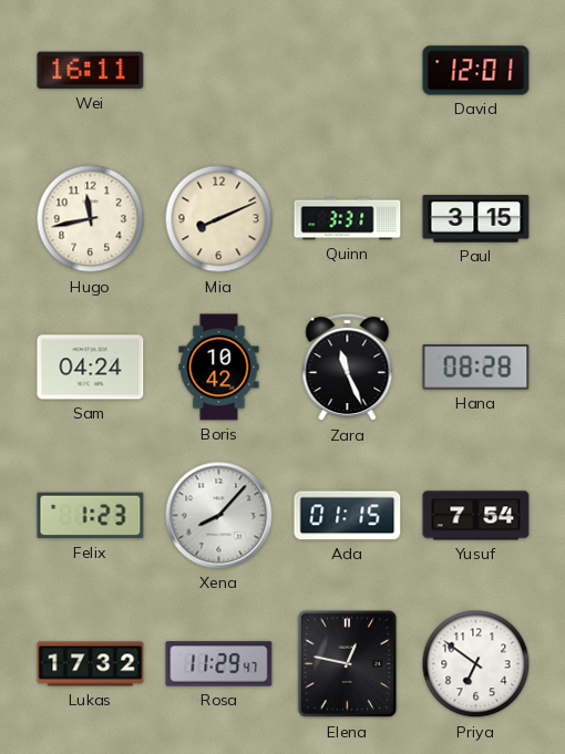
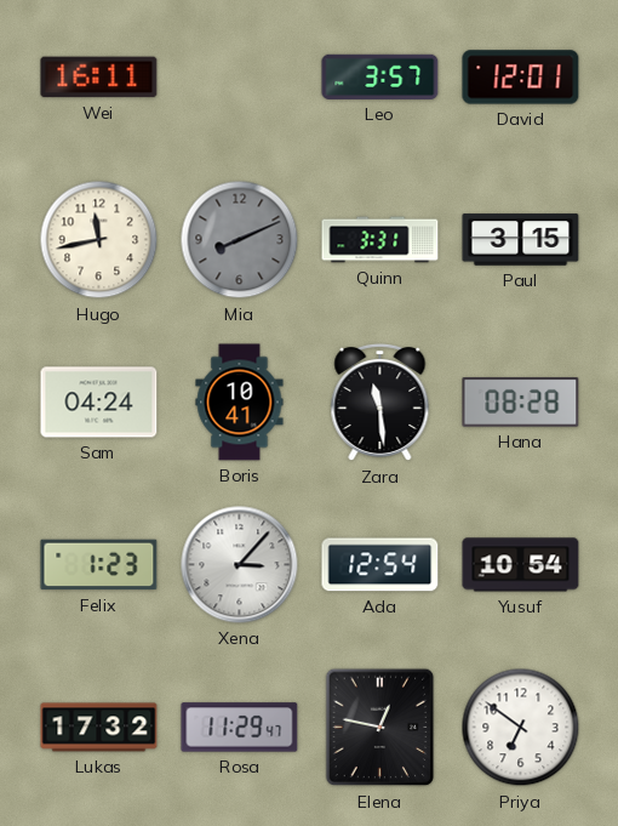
Leo: none -> 3:57 (380, 76)
Mia dial: cream -> grey (240, 240)
Boris: 10:42 -> 10:41 (240, 403)
Zara: 11:26 -> 11:29 (380, 403)
Xena: 8:07 -> 3:07 (240, 565)
Ada: 01:15 -> 12:54 (380, 565)
Yusuf: 7:54 -> 10:54 (521, 565)
